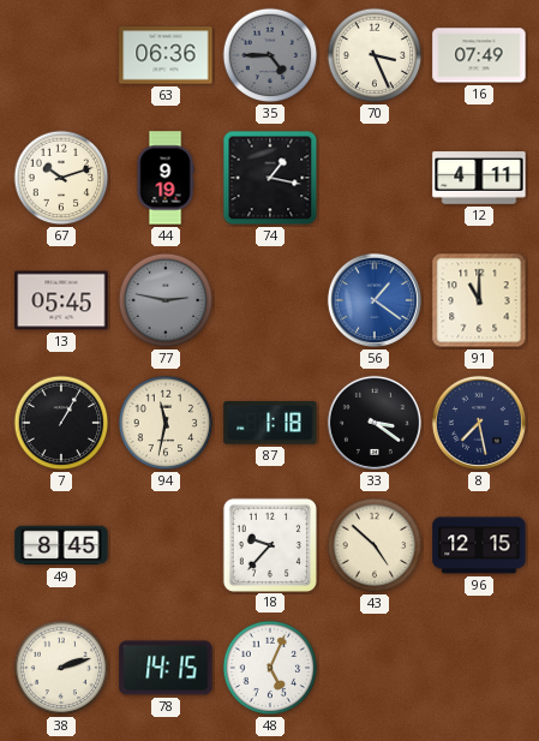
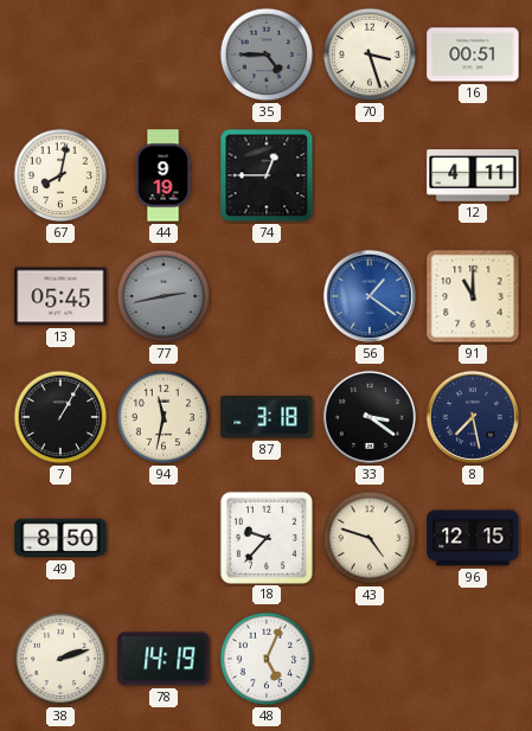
63: 06:36 -> none (166, 55)
70: 3:26 -> 3:27 (370, 54)
16: 07:49 -> 00:51 (473, 54)
67: 10:12 -> 8:02 (60, 175)
74: 1:17 -> 12:45 (267, 175)
77: 2:47 -> 2:43 (164, 296)
87: 1:18 -> 3:18 (267, 417)
49: 8:45 -> 8:50 (60, 538)
43: 4:52 -> 4:48 (370, 538)
78: 14:15 -> 14:19 (164, 659)
